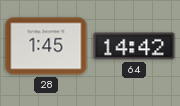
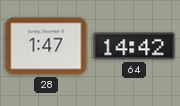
28: 1:45 -> 1:47 (46, 46)
